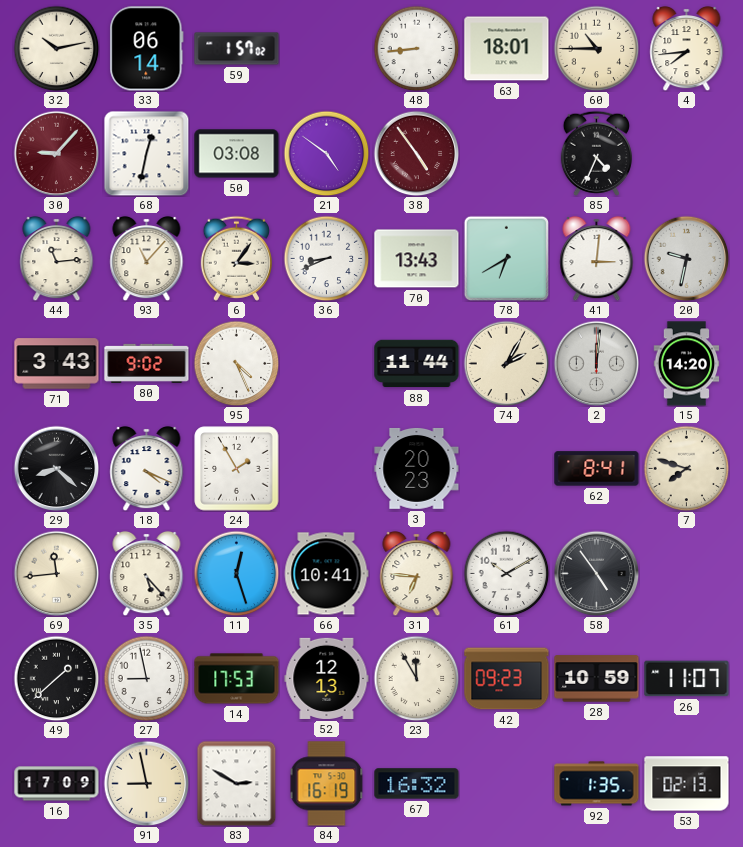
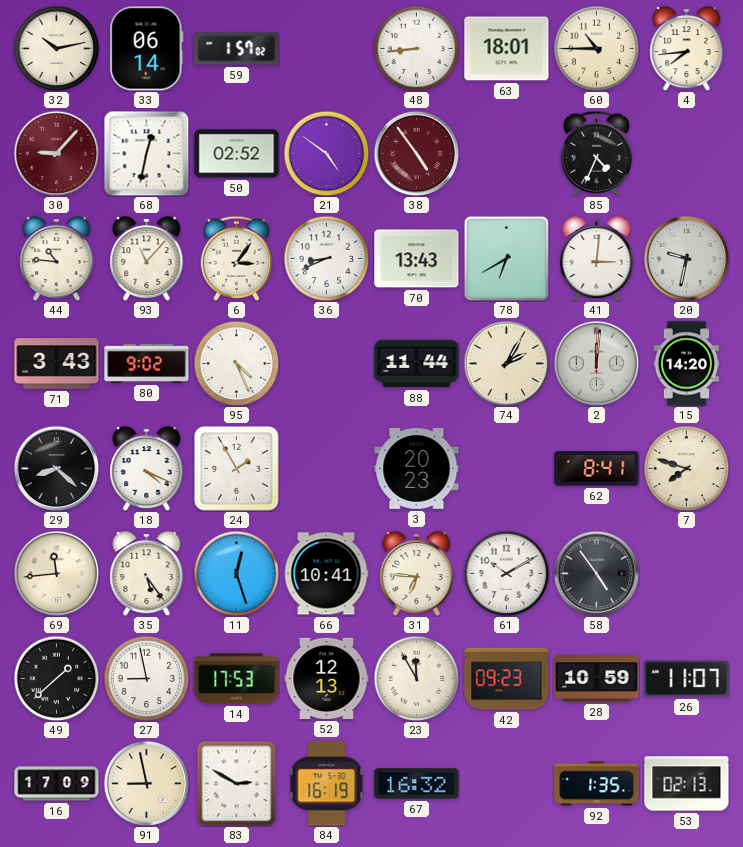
50: 03:08 -> 02:52 (237, 154)
44: 11:14 -> 10:46 (57, 258)
35: 5:23 -> 5:24 (147, 573)
